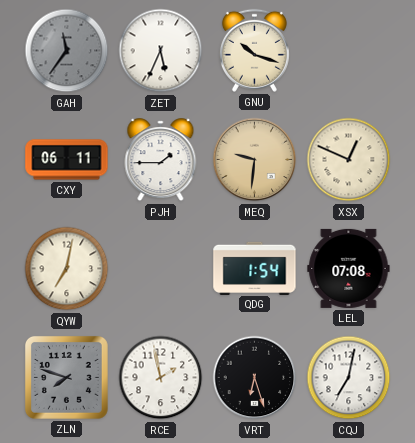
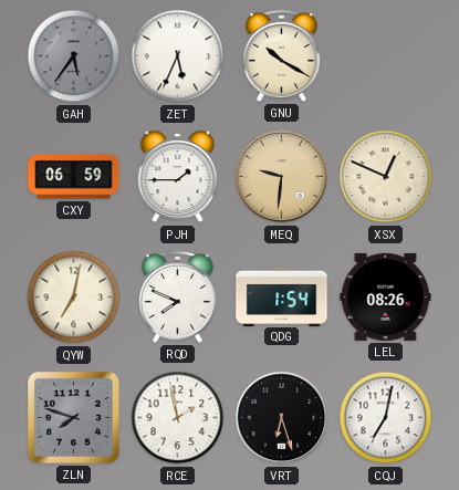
GAH: 11:36 -> 5:36 (74, 56)
GNU: 10:18 -> 10:20 (281, 55)
CXY: 06:11 -> 06:59 (74, 177)
RQD: none -> 7:49 (177, 296)
LEL: 07:08 -> 08:26 (386, 296)
